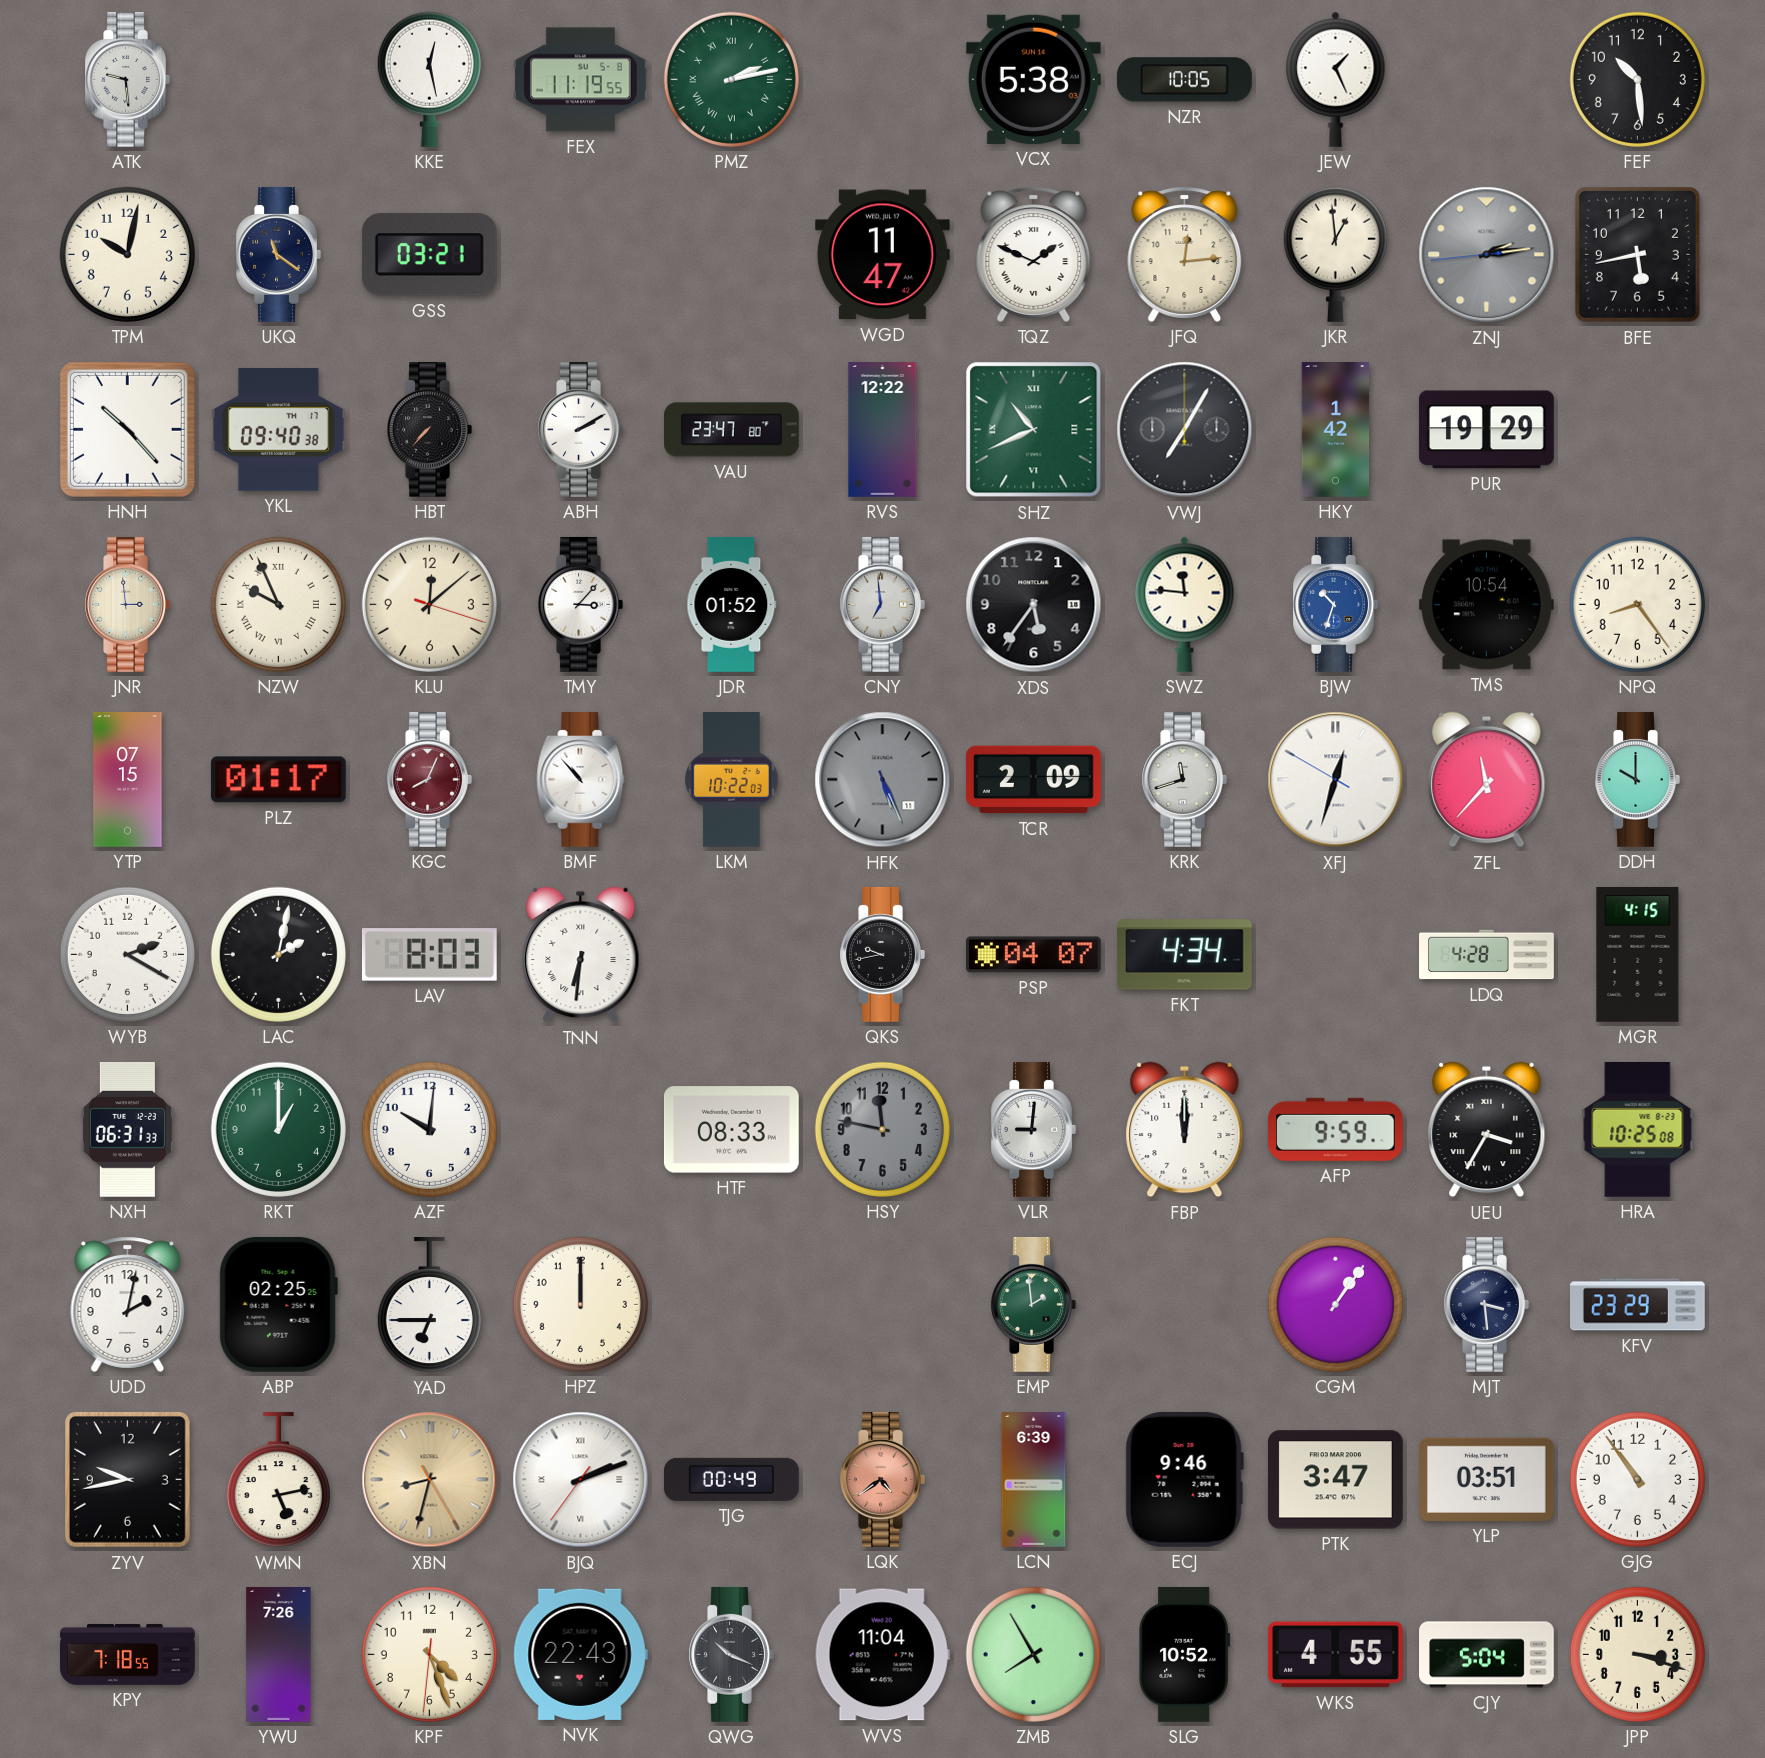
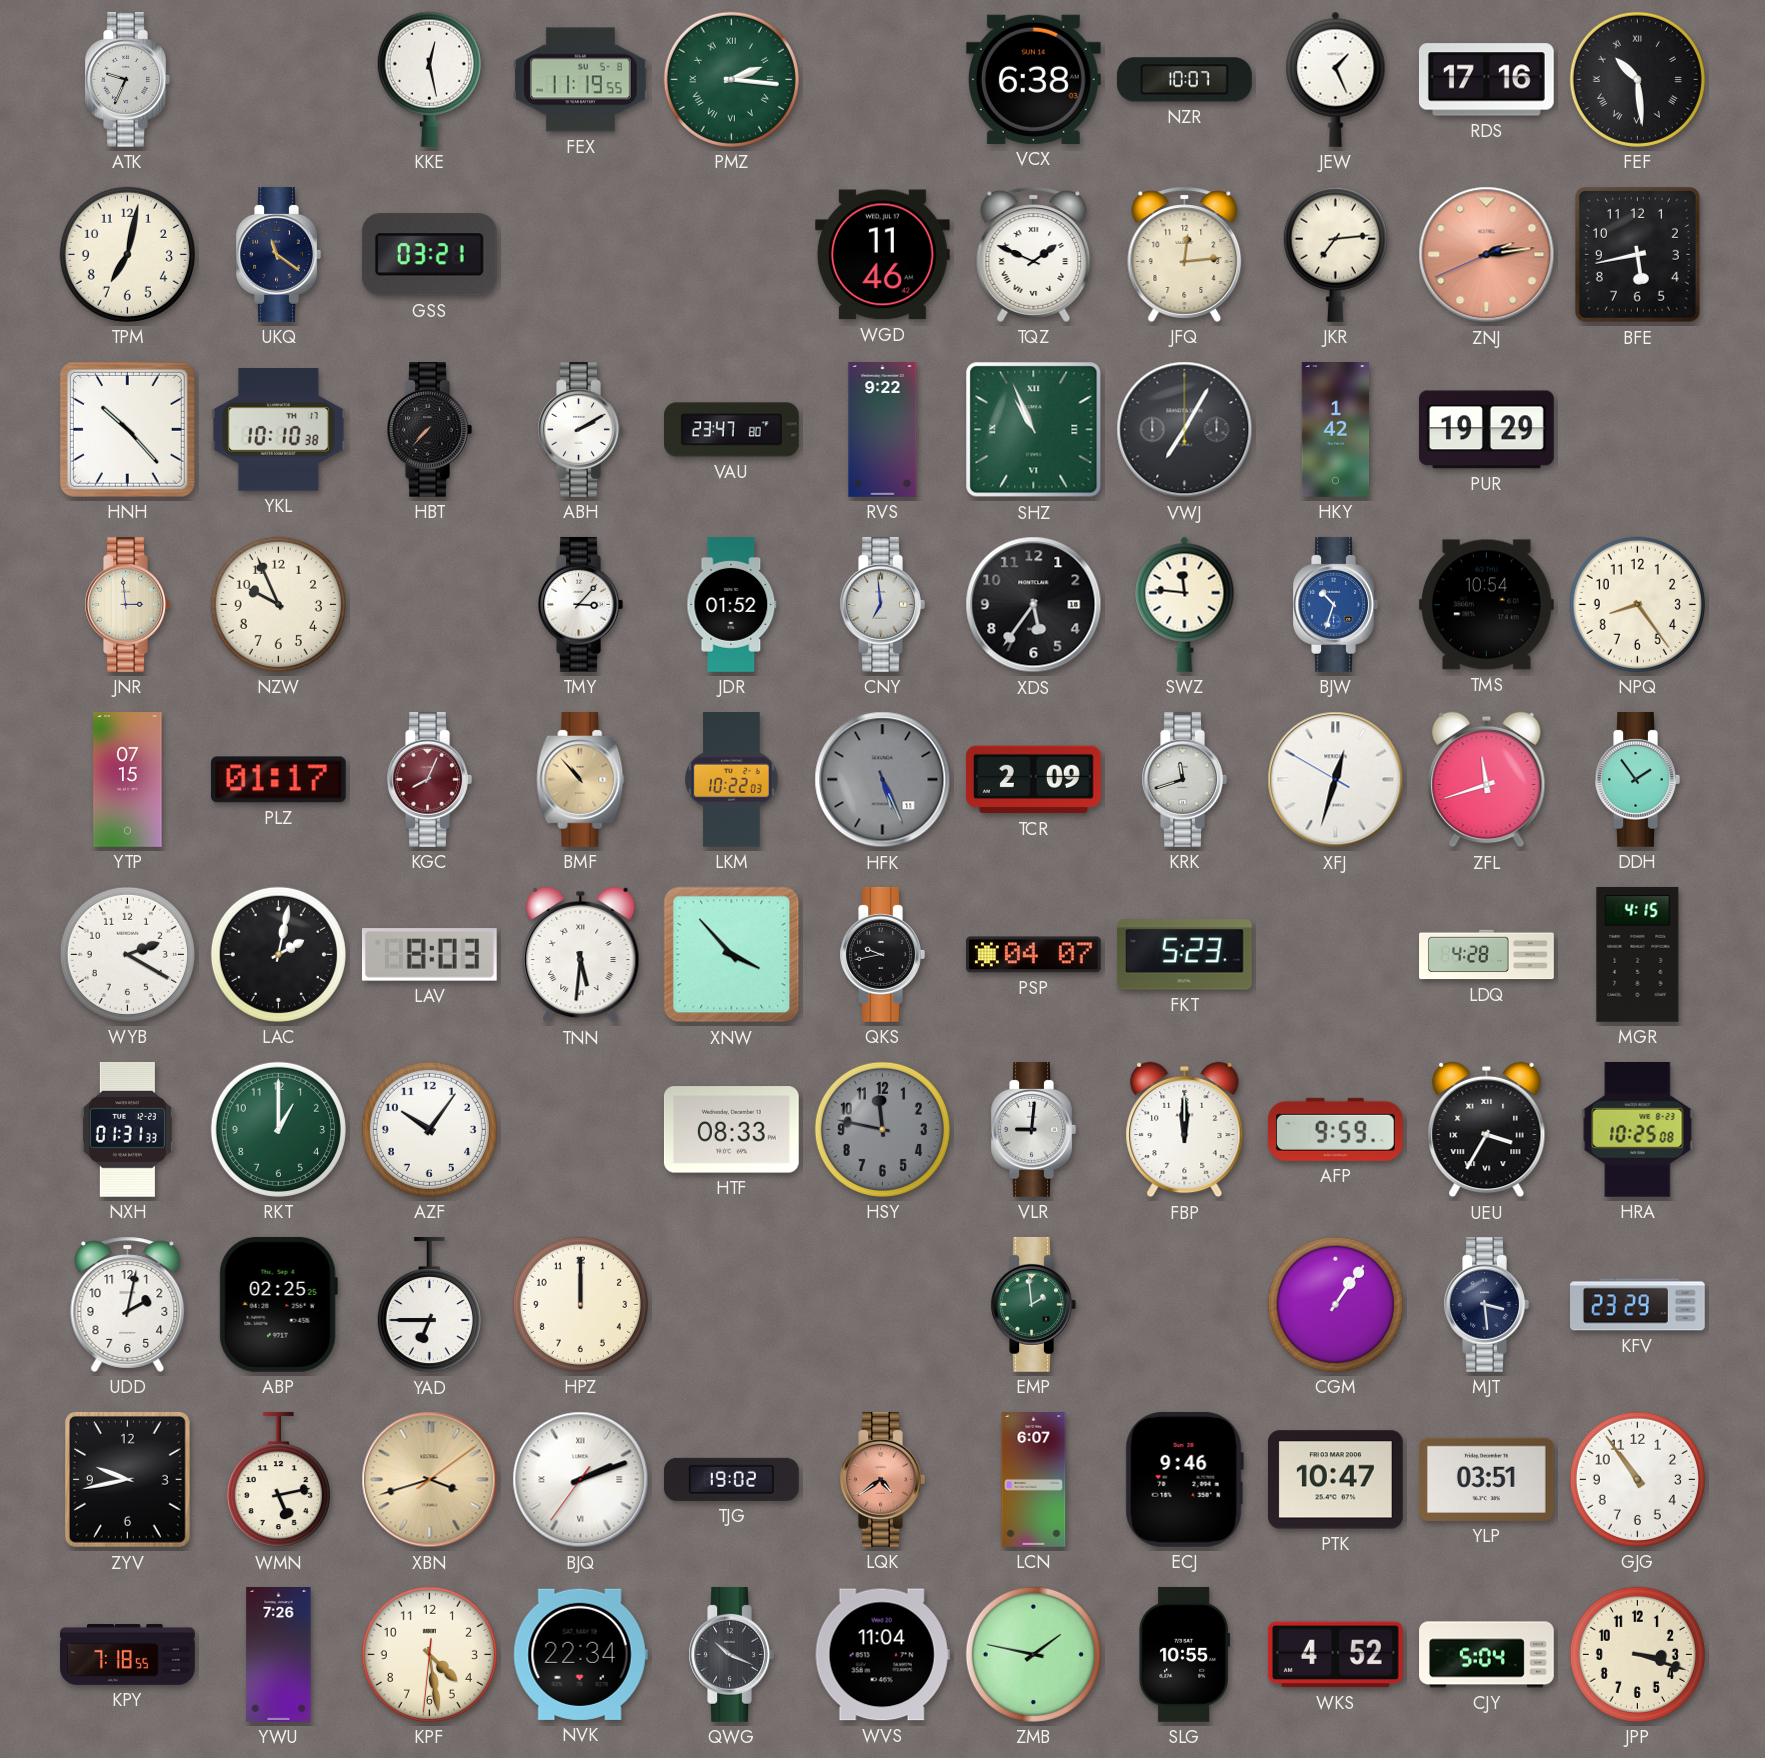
ATK: 9:29 -> 9:34 (127, 80)
PMZ: 2:13 -> 2:16 (731, 79)
VCX: 5:38 -> 6:38 (1033, 79)
NZR: 10:05 -> 10:07 (1184, 80)
RDS: none -> 17:16 (1486, 80)
FEF numerals: Arabic -> Roman (1637, 79)
TPM: 10:02 -> 7:02 (127, 254)
WGD: 11:47 -> 11:46 (882, 255)
JKR: 12:59 -> 7:14 (1335, 254)
ZNJ: 2:13:44 -> 2:13:41 (1487, 255)
ZNJ dial: grey -> salmon (1487, 255)
YKL: 09:40 -> 10:10 (278, 430)
RVS: 12:22 -> 9:22 (883, 430)
SHZ: 10:41 -> 10:56 (1034, 430)
NZW numerals: Roman -> Arabic (278, 604)
KLU: 12:08 -> none (429, 604)
BMF dial: white -> champagne (581, 780)
ZFL: 11:37 -> 11:42 (1487, 780)
DDH: 10:00 -> 1:54 (1637, 780)
TNN: 6:31 -> 5:31 (581, 955)
XNW: none -> 3:53 (732, 955)
FKT: 4:34 -> 5:23 (1184, 955)
NXH: 06:31 -> 01:31 (127, 1129)
AZF: 10:01 -> 10:06 (429, 1129)
XBN: 8:32 -> 3:42 (430, 1480)
TJG: 00:49 -> 19:02 (731, 1479)
LCN: 6:39 -> 6:07 (1034, 1480)
PTK: 3:47 -> 10:47 (1335, 1480)
KPF: 4:26 -> 4:28 (429, 1654)
NVK: 22:43 -> 22:34 (580, 1654)
ZMB: 7:55 -> 1:47 (1033, 1654)
SLG: 10:52 -> 10:55 (1185, 1654)
WKS: 4:55 -> 4:52 (1335, 1655)
